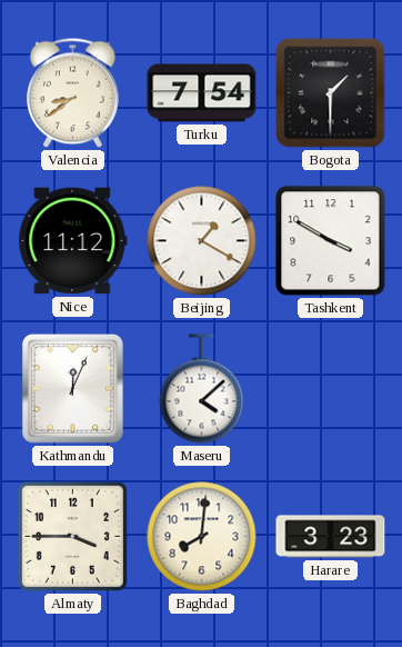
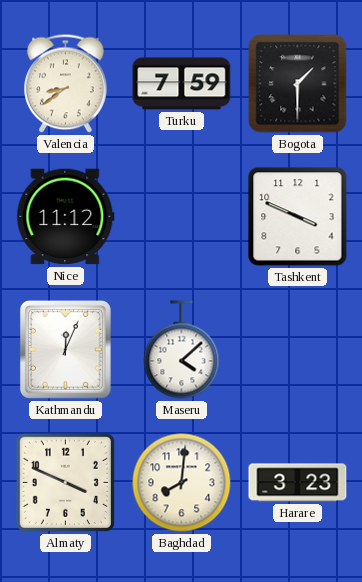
Turku: 7:54 -> 7:59 (182, 84)
Beijing: 1:20 -> none (202, 241)
Tashkent: 3:50 -> 3:49 (298, 217)
Almaty: 3:45 -> 3:49 (65, 482)
